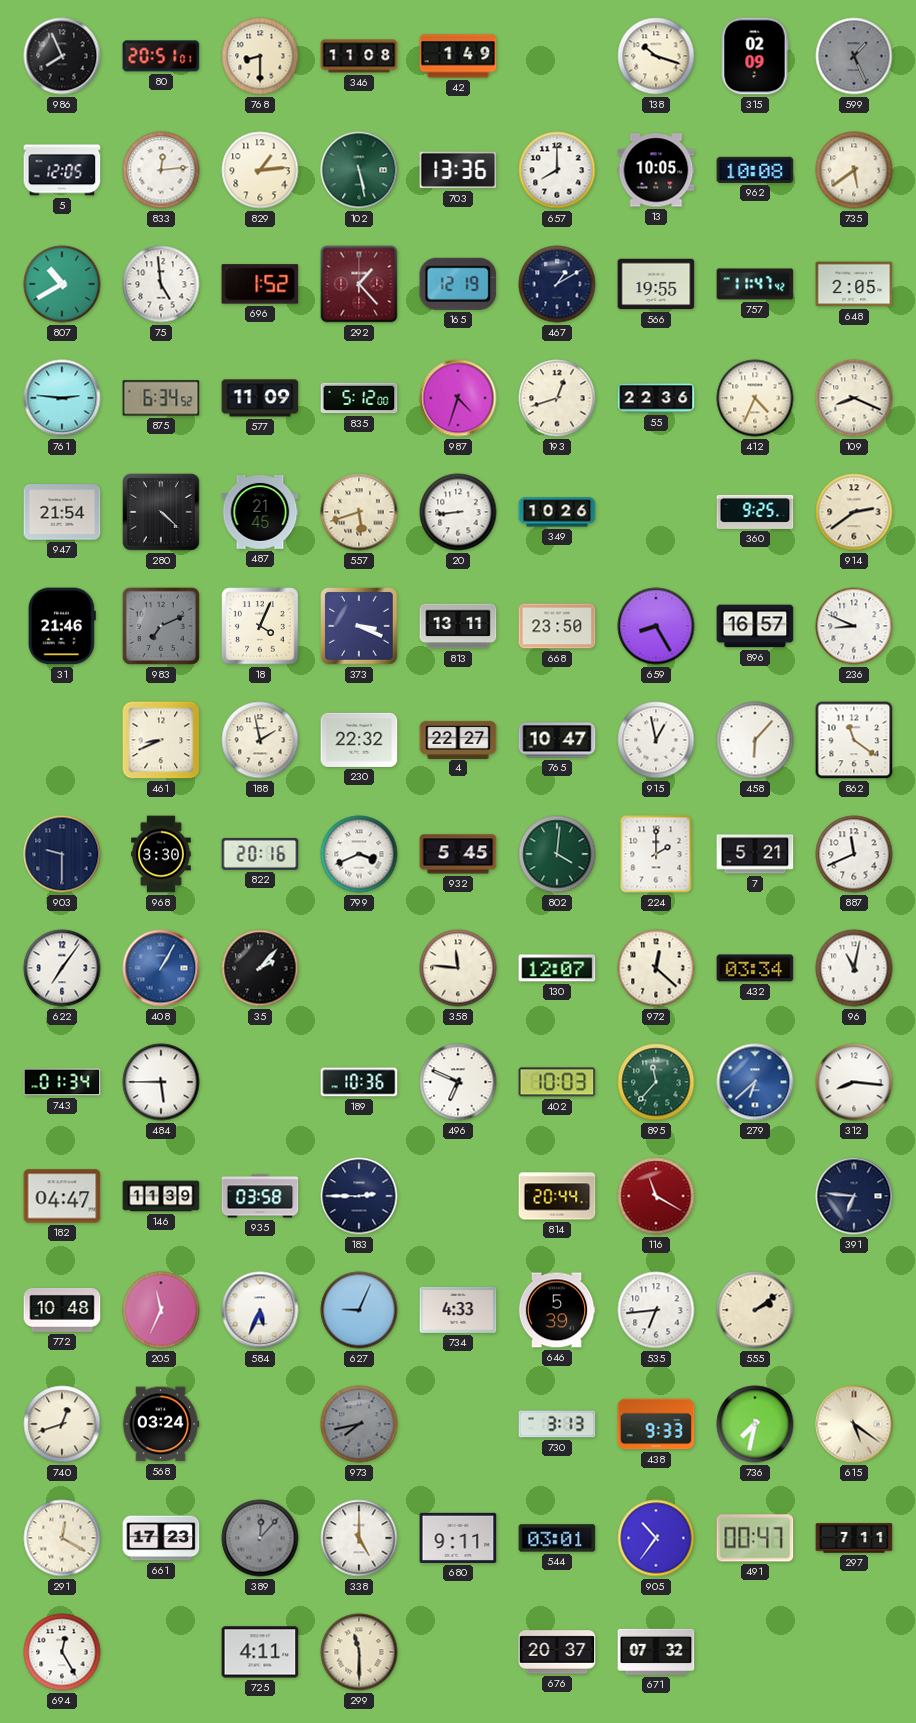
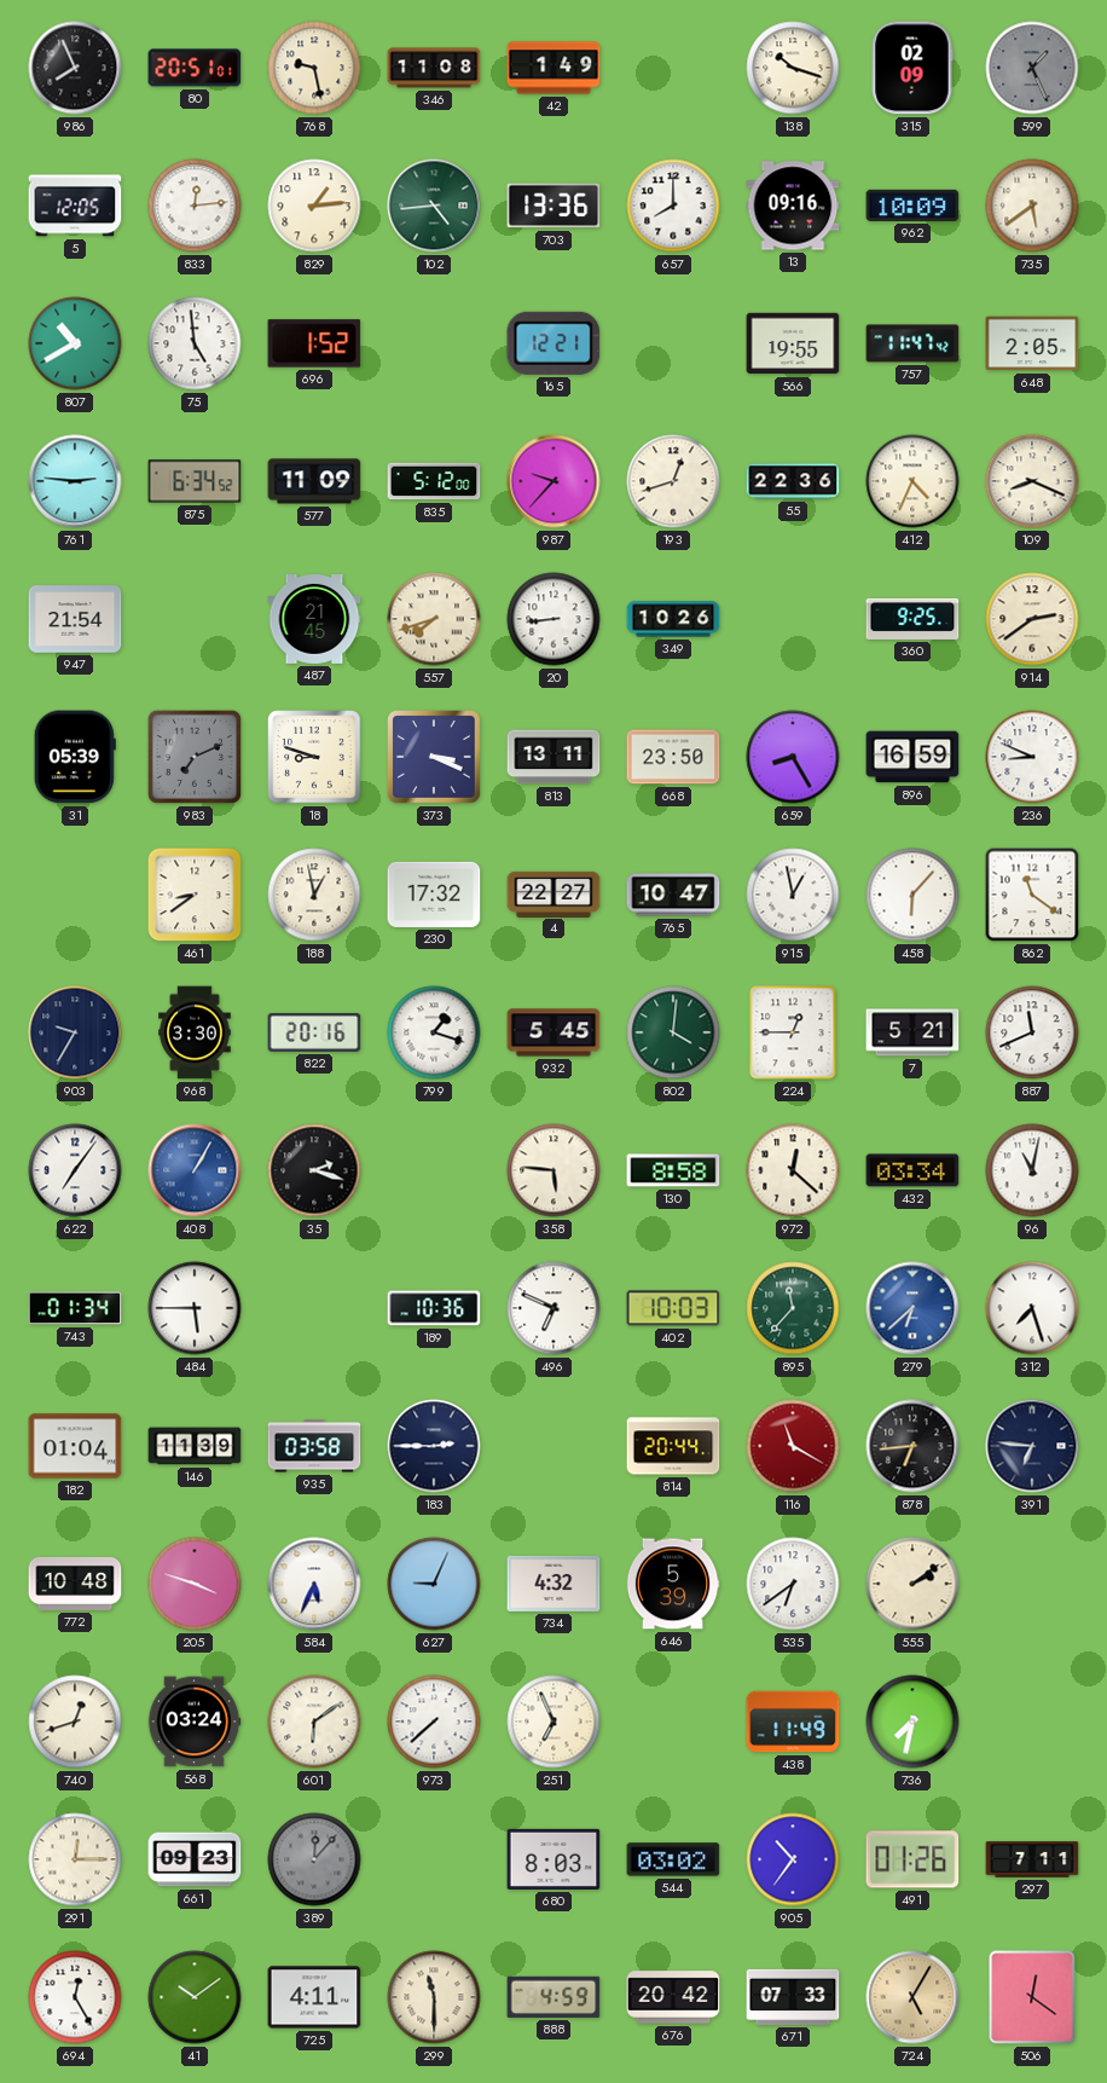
768: 8:30 -> 9:28 (314, 68)
102: 5:28 -> 4:44 (434, 206)
13: 10:05 -> 09:16 (793, 206)
962: 10:08 -> 10:09 (912, 206)
292: 1:23 -> none (359, 284)
165: 12:19 -> 12:21 (553, 343)
467: 1:10 -> none (557, 284)
987: 4:33 -> 9:37 (553, 481)
280: 4:22 -> none (162, 513)
557: 5:42 -> 7:42 (434, 619)
31: 21:46 -> 05:39 (75, 757)
18: 4:04 -> 8:48 (314, 757)
896: 16:57 -> 16:59 (912, 757)
461: 8:41 -> 8:39 (195, 895)
188: 1:58 -> 12:58 (314, 895)
230: 22:32 -> 17:32 (434, 895)
903: 9:30 -> 9:35 (75, 1032)
799: 3:41 -> 1:18 (434, 1032)
224: 2:00 -> 12:45 (793, 1032)
35: 2:07 -> 2:18 (314, 1170)
358: 11:46 -> 5:46 (553, 1170)
130: 12:07 -> 8:58 (673, 1170)
312: 8:16 -> 7:27 (1032, 1308)
182: 04:47 -> 01:04 (75, 1446)
878: none -> 6:44 (912, 1446)
205: 11:34 -> 3:48 (195, 1584)
734: 4:33 -> 4:32 (553, 1584)
535: 6:44 -> 6:39 (793, 1584)
601: none -> 6:09 (314, 1722)
973: 7:43 -> 7:38 (434, 1722)
973 dial: grey -> white (434, 1722)
251: none -> 6:56 (553, 1722)
730: 3:13 -> none (557, 1424)
438: 9:33 -> 11:49 (793, 1722)
615: 5:21 -> none (854, 1424)
291: 12:20 -> 12:15 (75, 1859)
661: 17:23 -> 09:23 (195, 1859)
338: 5:00 -> none (359, 1538)
680: 9:11 -> 8:03 (553, 1859)
544: 03:01 -> 03:02 (673, 1859)
491: 00:47 -> 01:26 (912, 1859)
41: none -> 10:09 (195, 1997)
888: none -> 4:59 (553, 1997)
676: 20:37 -> 20:42 (673, 1997)
671: 07:32 -> 07:33 (793, 1997)
724: none -> 5:05 (912, 1997)
506: none -> 12:21 (1032, 1997)
